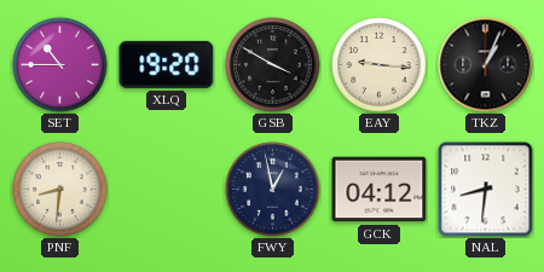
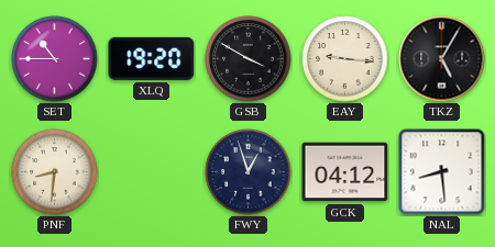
TKZ: 1:04 -> 5:05 (442, 59)
FWY: 12:58 -> 12:57 (249, 172)
NAL: 8:31 -> 8:29 (442, 172)
